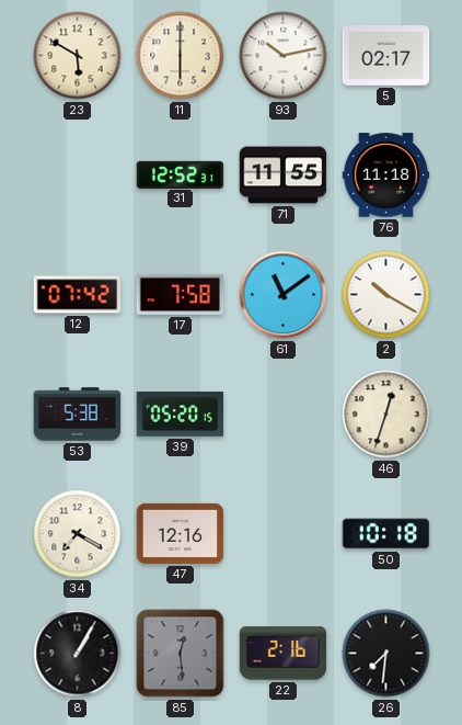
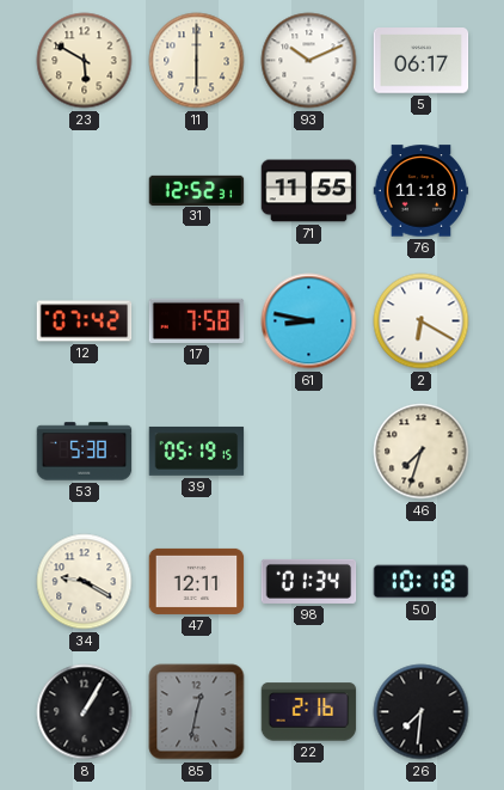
93: 10:13 -> 10:11 (309, 61)
5: 02:17 -> 06:17 (422, 61)
61: 11:09 -> 8:47 (309, 321)
2: 10:20 -> 6:20 (422, 321)
39: 05:20 -> 05:19 (197, 451)
46: 12:33 -> 7:33 (422, 452)
34: 7:20 -> 9:20 (85, 582)
47: 12:16 -> 12:11 (197, 581)
98: none -> 01:34 (309, 581)
85: 12:29 -> 12:32 (197, 712)
